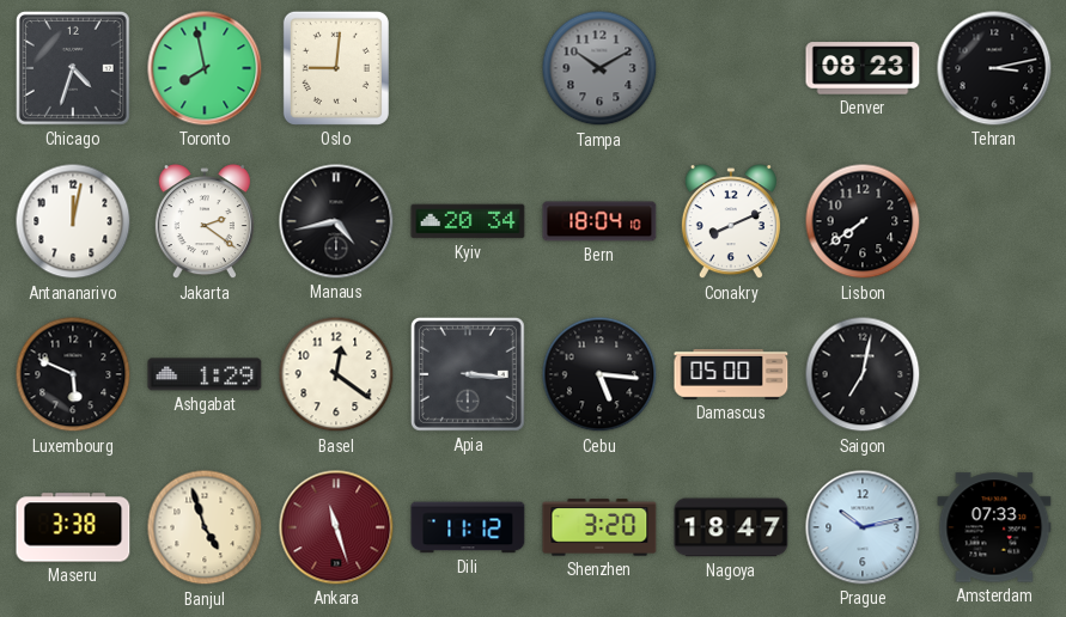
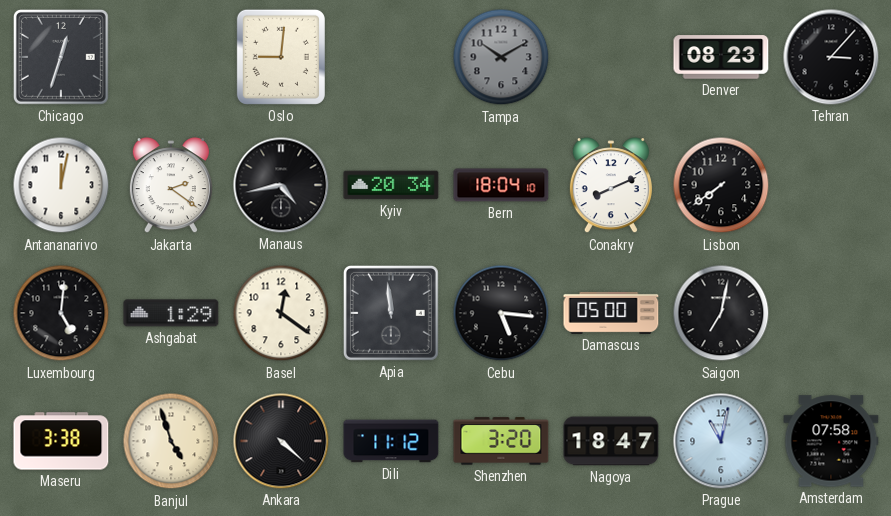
Chicago: 4:33 -> 12:33 (61, 57)
Toronto: 7:58 -> none (205, 68)
Tehran: 3:13 -> 3:07 (831, 57)
Luxembourg: 5:49 -> 5:01 (61, 313)
Apia: 3:16 -> 11:59 (391, 313)
Ankara: 11:27 -> 4:22 (281, 441)
Ankara dial: burgundy -> black (281, 441)
Prague: 10:13 -> 11:02 (721, 441)
Amsterdam: 07:33 -> 07:58 (831, 441)
